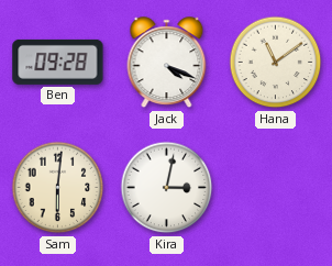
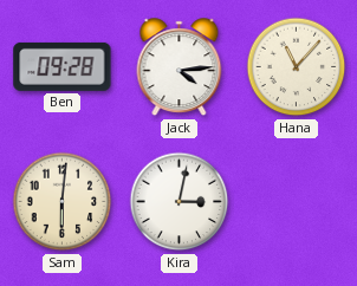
Jack: 4:19 -> 4:14 (180, 67)
Hana: 11:09 -> 11:07 (297, 67)
